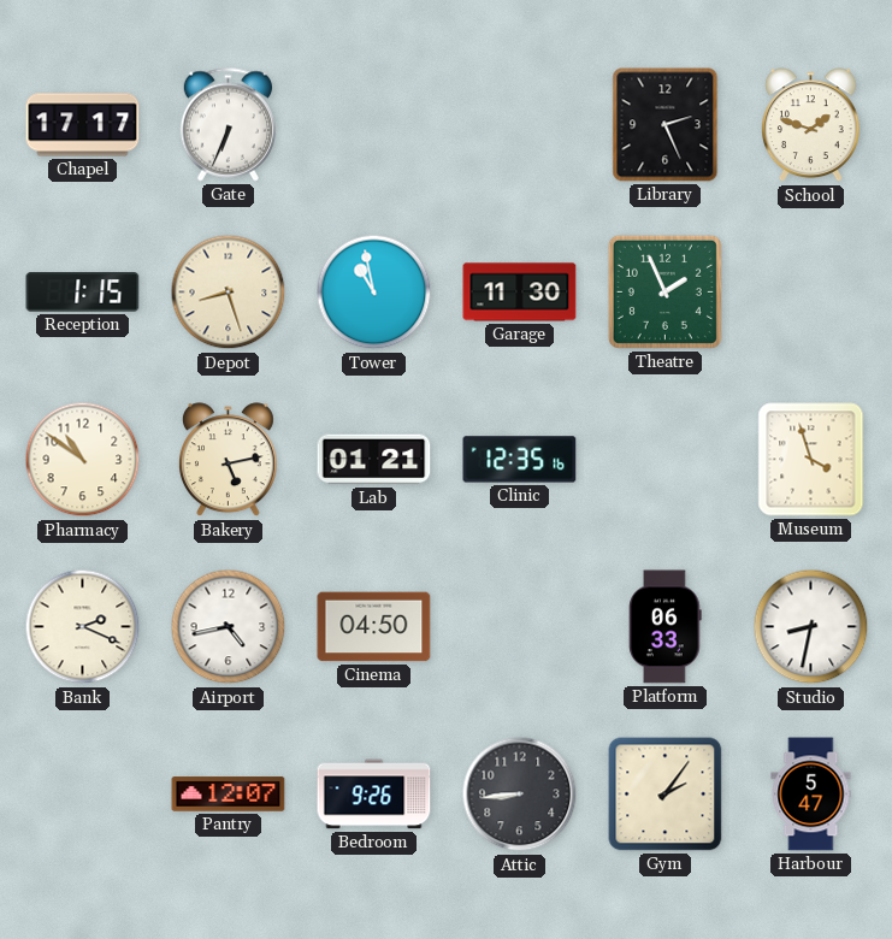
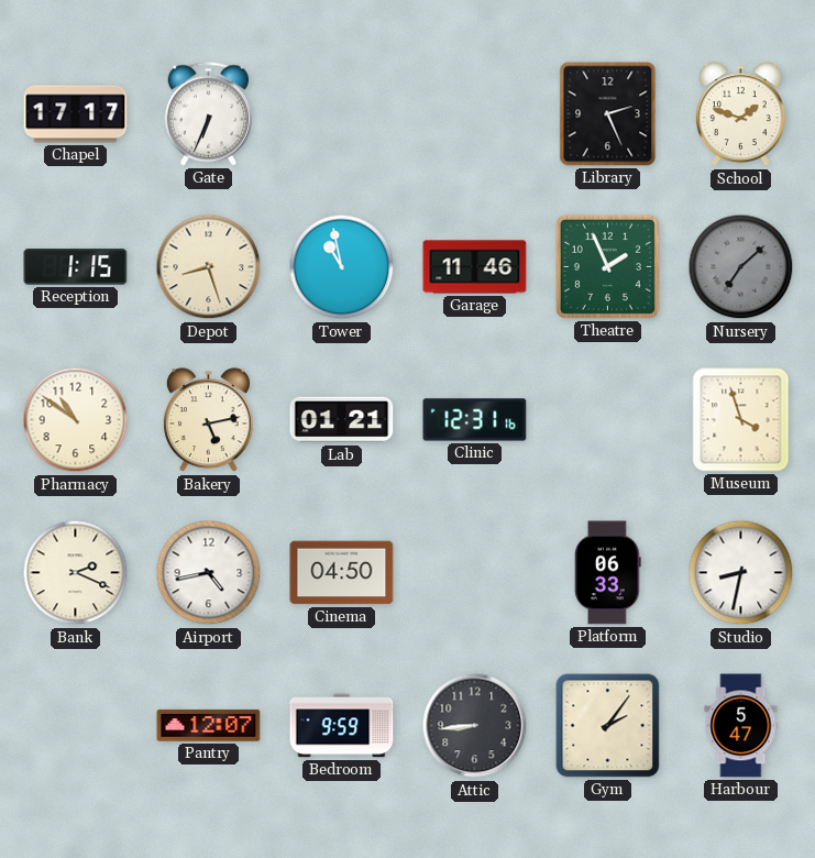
Garage: 11:30 -> 11:46 (475, 267)
Nursery: none -> 7:08 (741, 267)
Clinic: 12:35 -> 12:31 (475, 420)
Bedroom: 9:26 -> 9:59 (342, 726)
